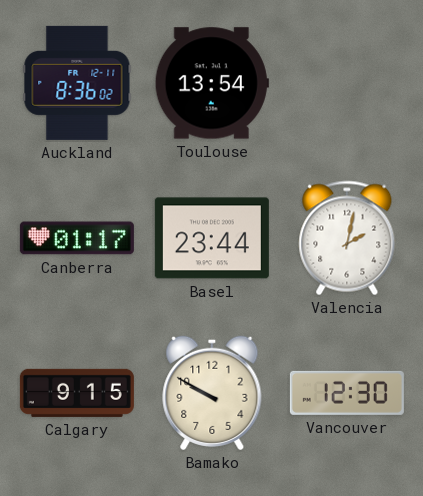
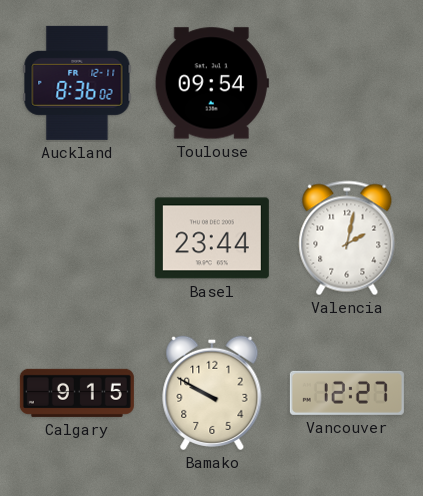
Toulouse: 13:54 -> 09:54 (212, 83)
Canberra: 01:17 -> none (77, 238)
Vancouver: 12:30 -> 12:27 (347, 393)
